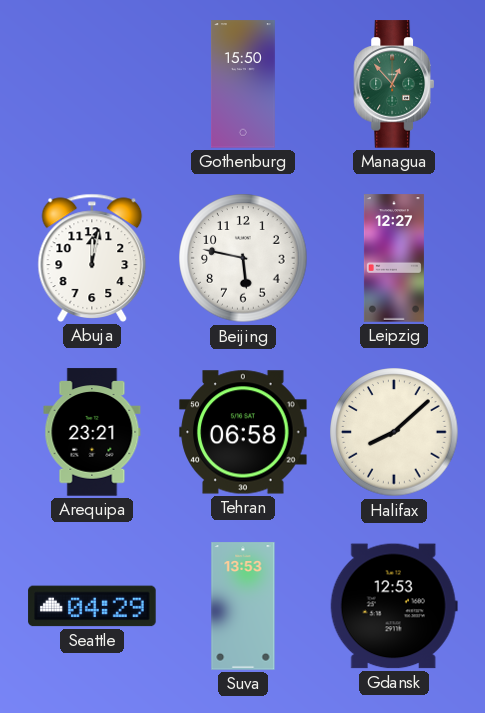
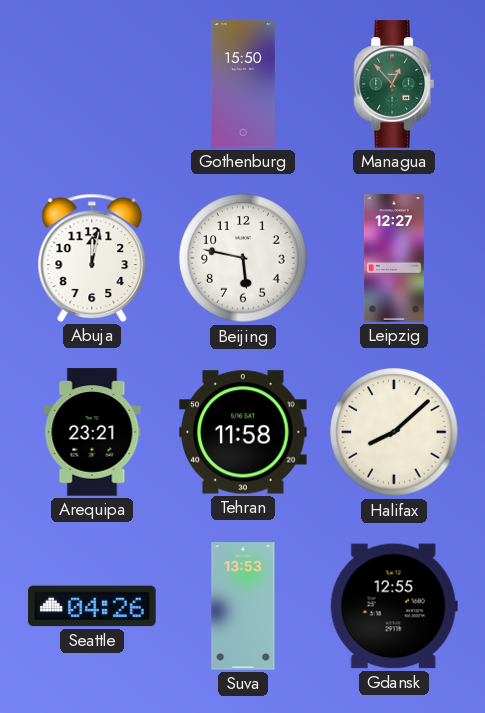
Tehran: 06:58 -> 11:58 (243, 432)
Seattle: 04:29 -> 04:26 (92, 606)
Gdansk: 12:53 -> 12:55 (394, 606)
